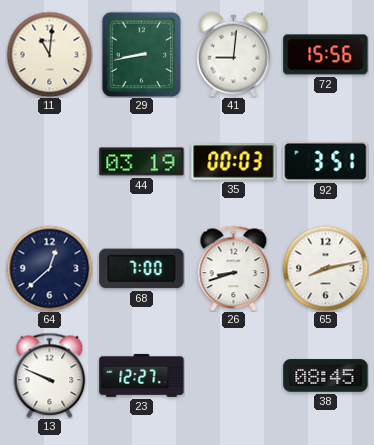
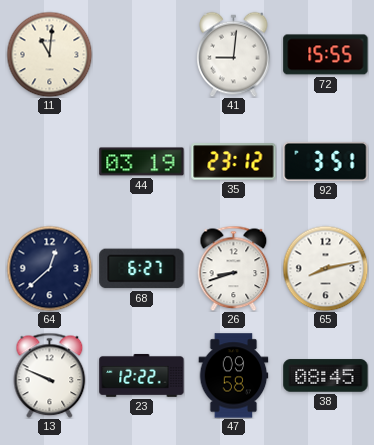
29: 8:43 -> none (142, 54)
72: 15:56 -> 15:55 (326, 55)
35: 00:03 -> 23:12 (234, 162)
68: 7:00 -> 6:27 (142, 269)
23: 12:27 -> 12:22 (142, 375)
47: none -> 09:58 (234, 376)
